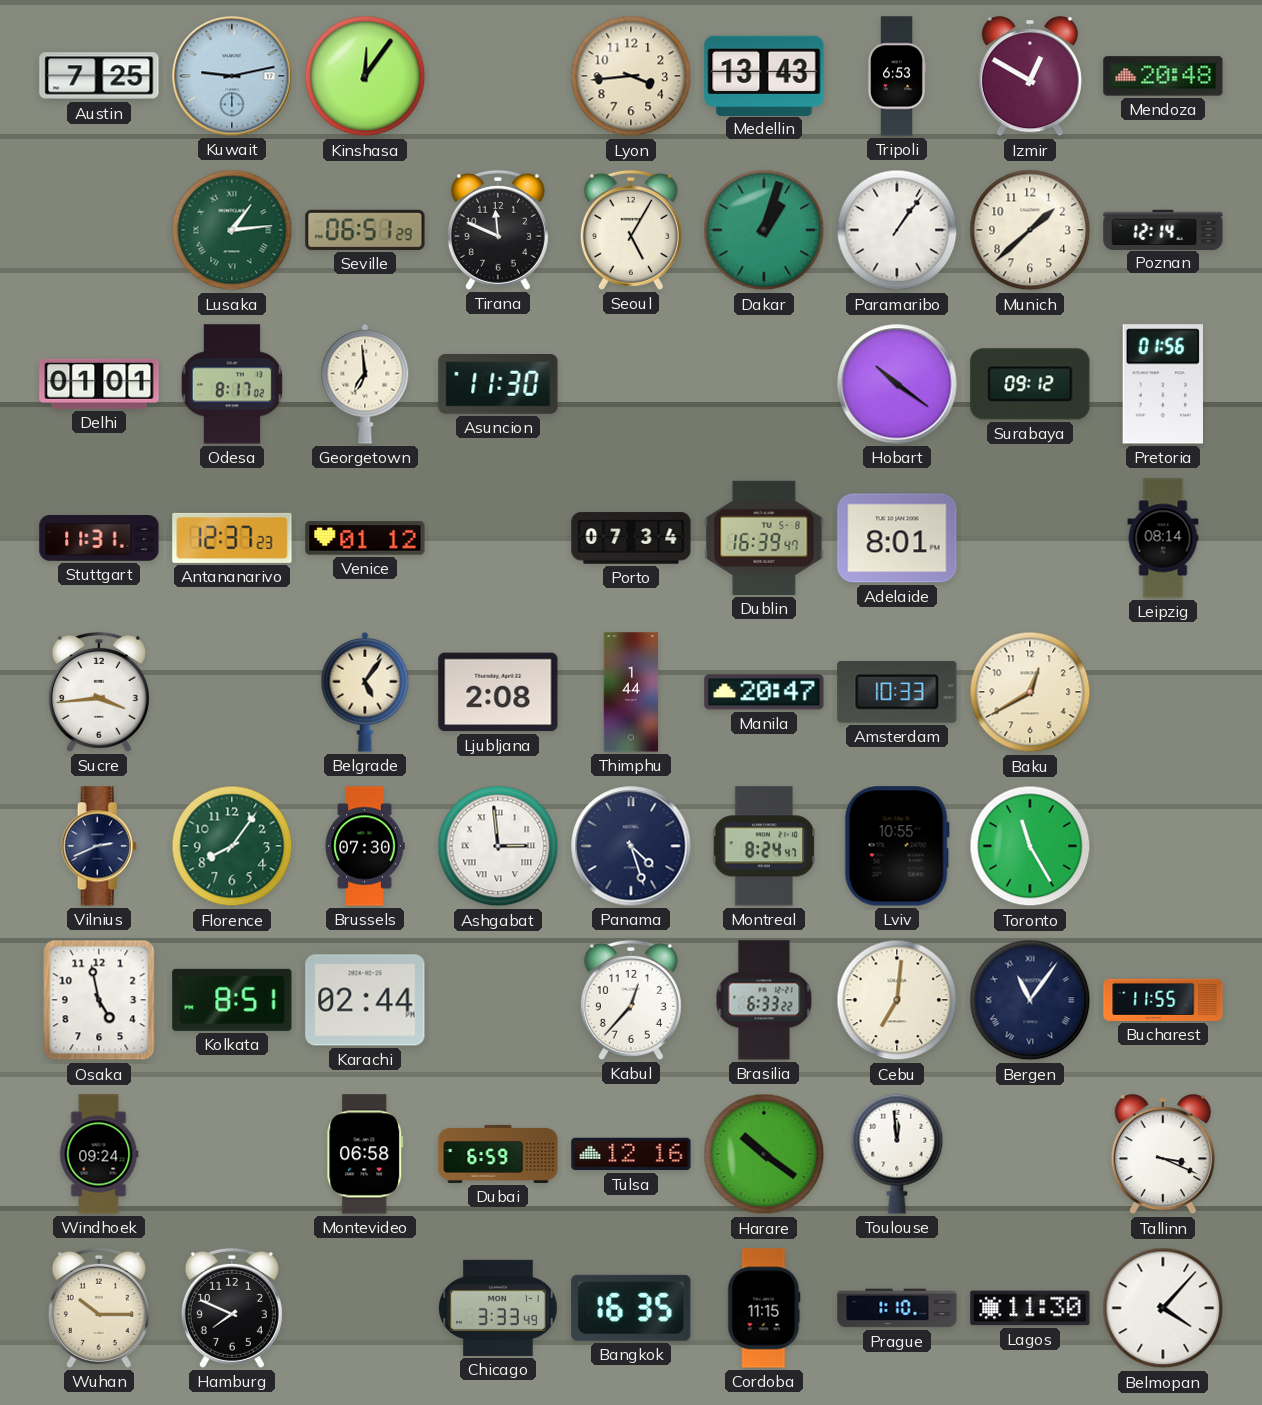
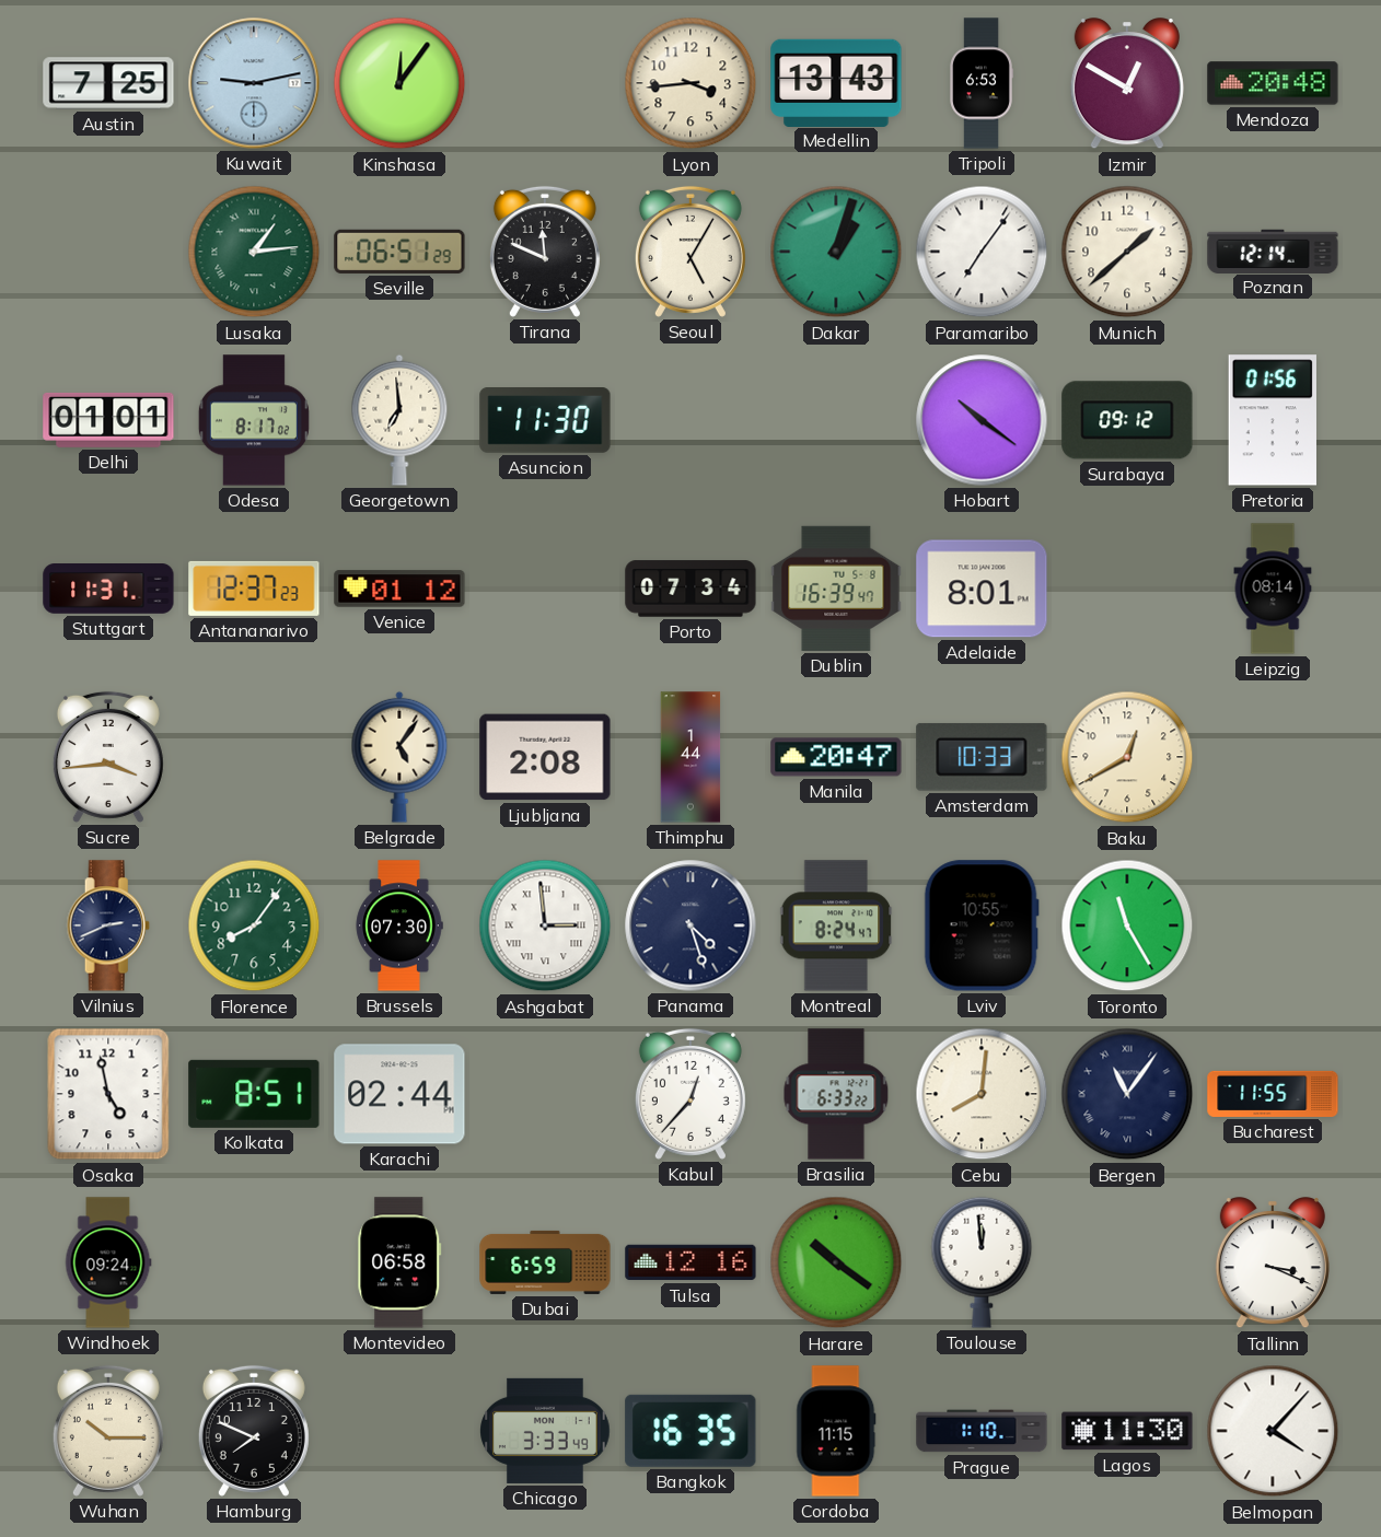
Paramaribo: 1:06 -> 7:06 (982, 252)
Cebu: 7:01 -> 8:01 (982, 1094)
